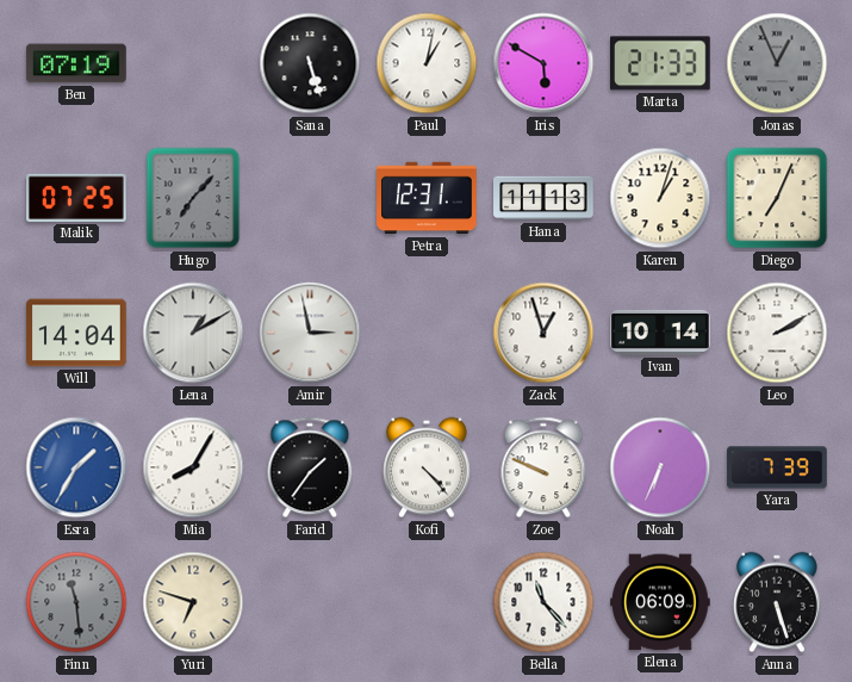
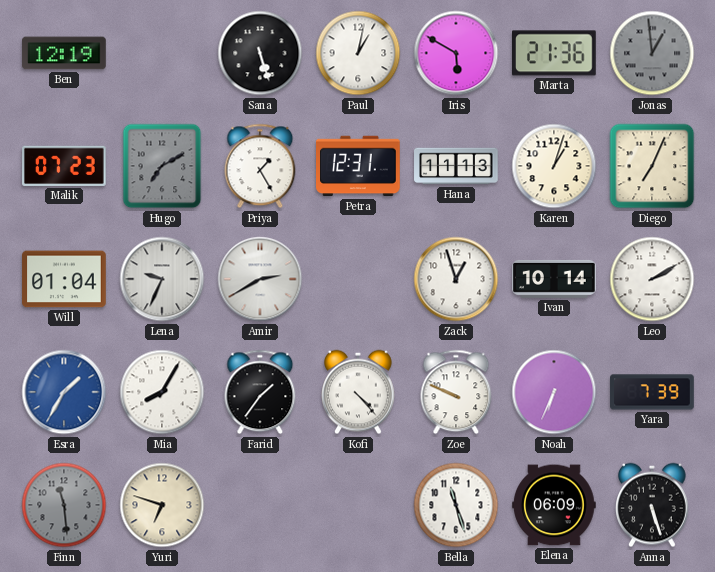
Ben: 07:19 -> 12:19 (64, 53)
Marta: 21:33 -> 21:36 (555, 53)
Jonas: 12:56 -> 12:59 (652, 53)
Malik: 07:25 -> 07:23 (64, 166)
Hugo: 7:07 -> 7:10 (162, 166)
Priya: none -> 1:25 (260, 166)
Will: 14:04 -> 01:04 (64, 279)
Lena: 1:10 -> 9:34 (162, 279)
Amir: 2:58 -> 2:40 (260, 279)
Bella: 11:23 -> 11:27 (456, 505)
